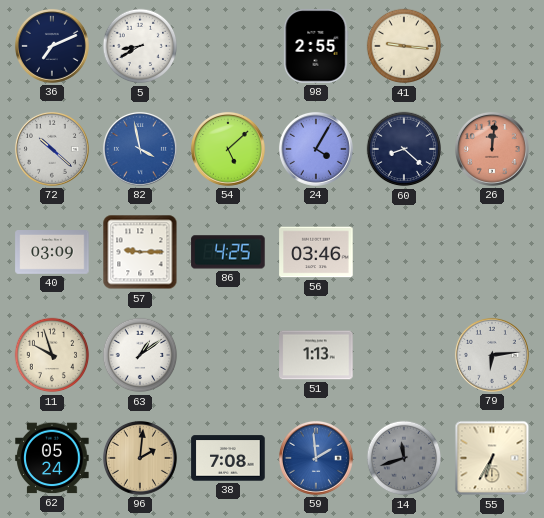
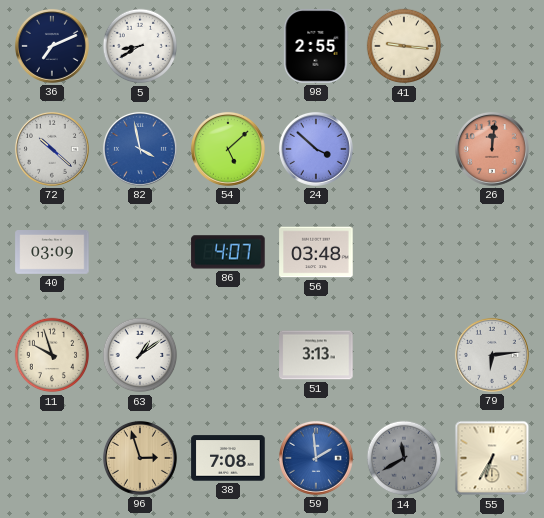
24: 4:05 -> 3:52 (316, 149)
60: 8:22 -> none (404, 149)
57: 9:15 -> none (140, 252)
86: 4:25 -> 4:07 (228, 252)
56: 03:46 -> 03:48 (316, 252)
51: 1:13 -> 3:13 (316, 355)
62: 05:24 -> none (52, 458)
96: 2:01 -> 2:57 (140, 458)
14: 11:42 -> 11:40 (404, 458)
